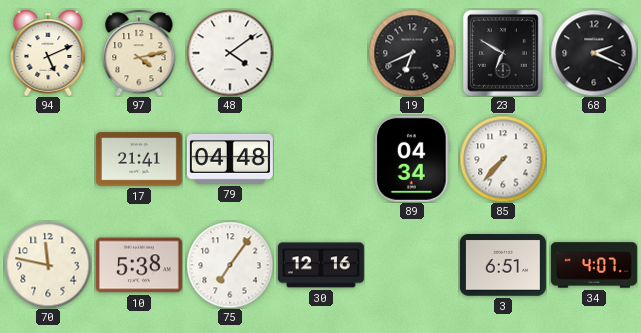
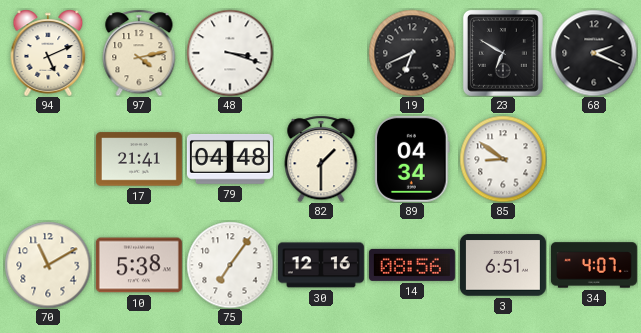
48: 4:09 -> 3:18 (230, 53)
82: none -> 1:30 (321, 159)
85: 7:37 -> 8:51 (503, 159)
70: 11:47 -> 11:10 (48, 265)
14: none -> 08:56 (412, 265)
